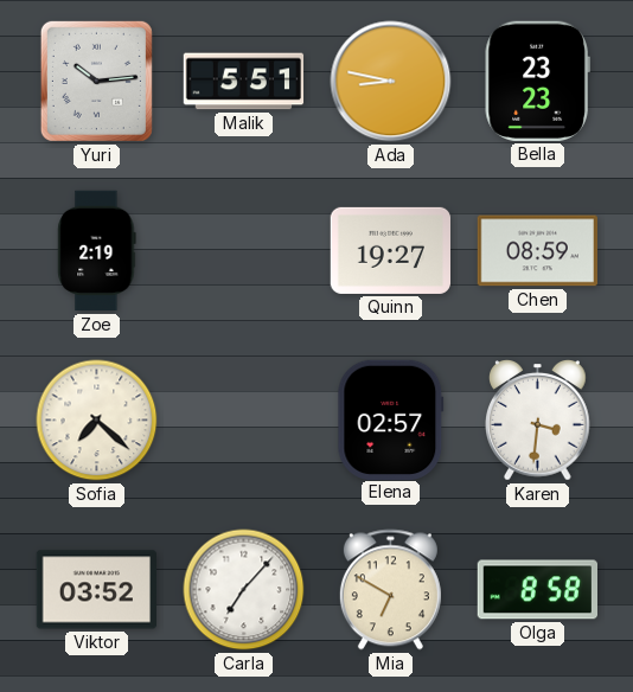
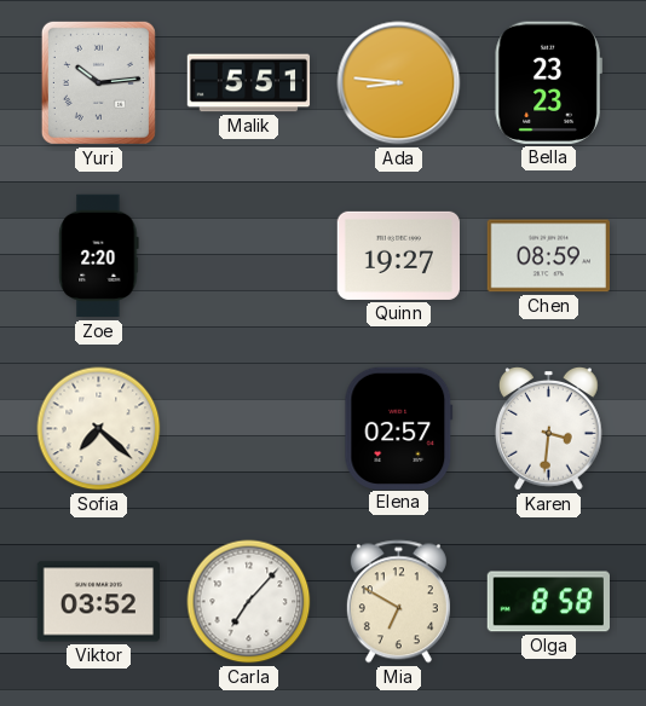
Ada: 8:47 -> 8:46 (399, 83)
Zoe: 2:19 -> 2:20 (99, 256)
